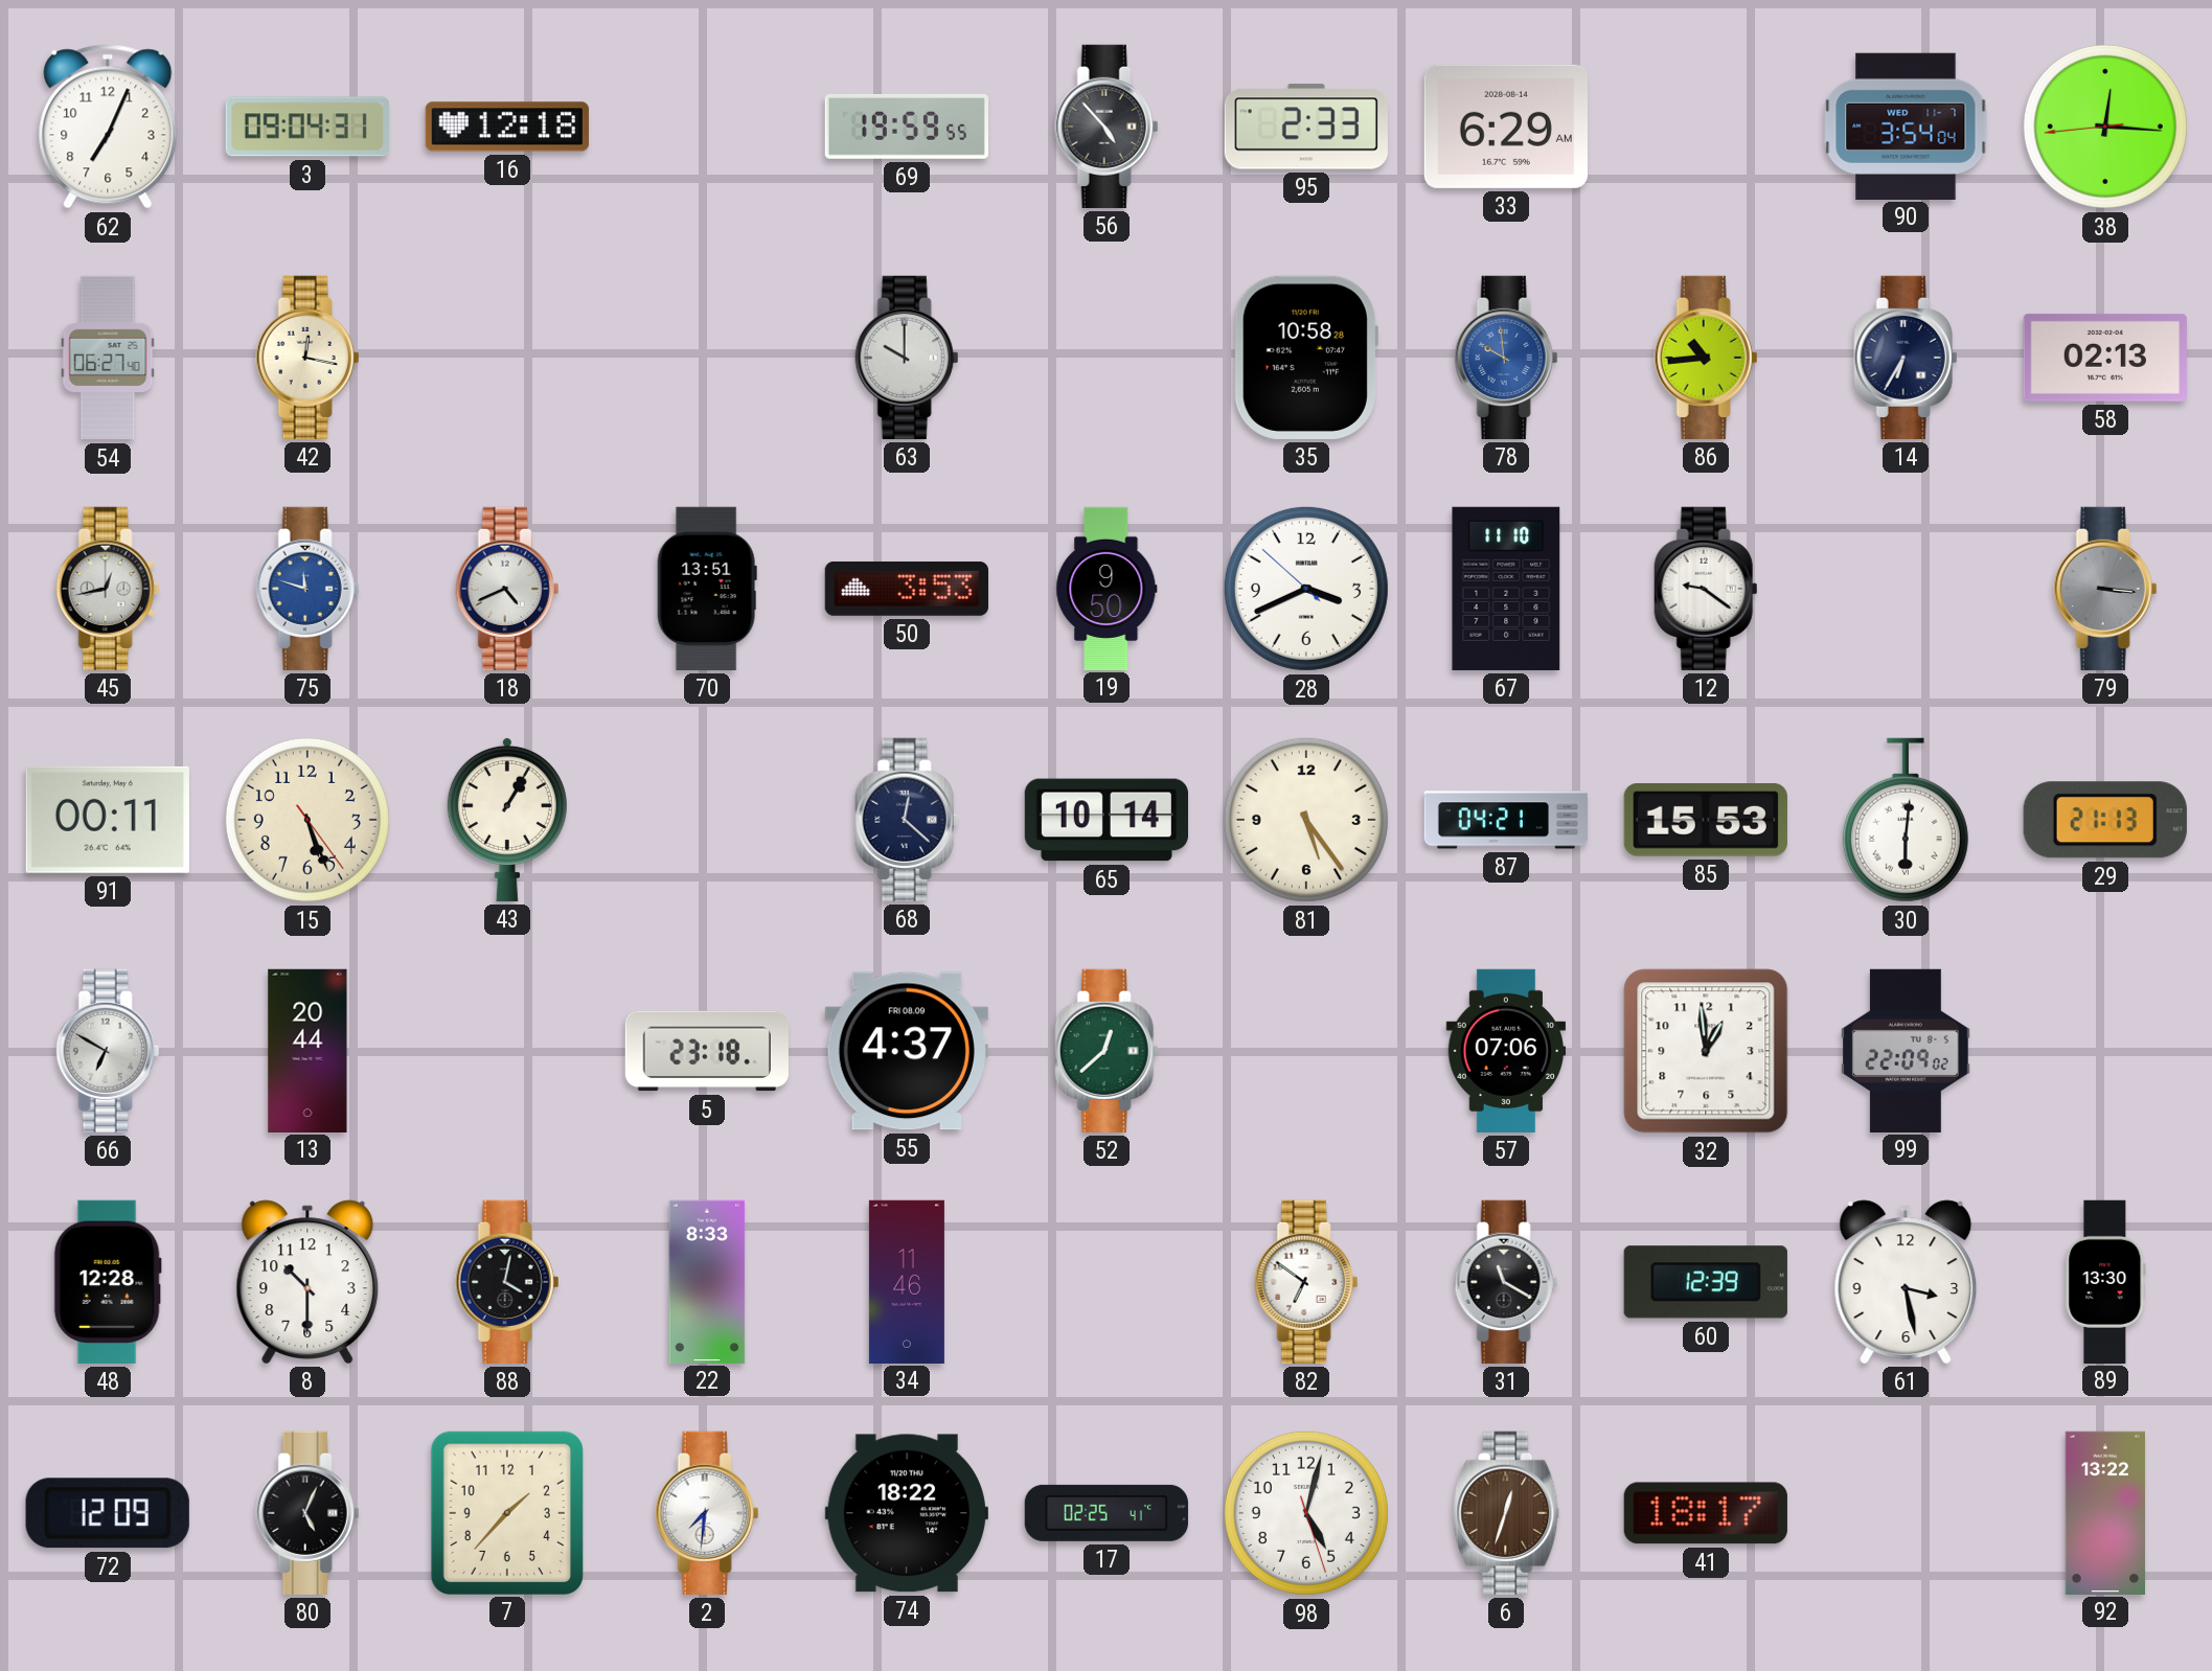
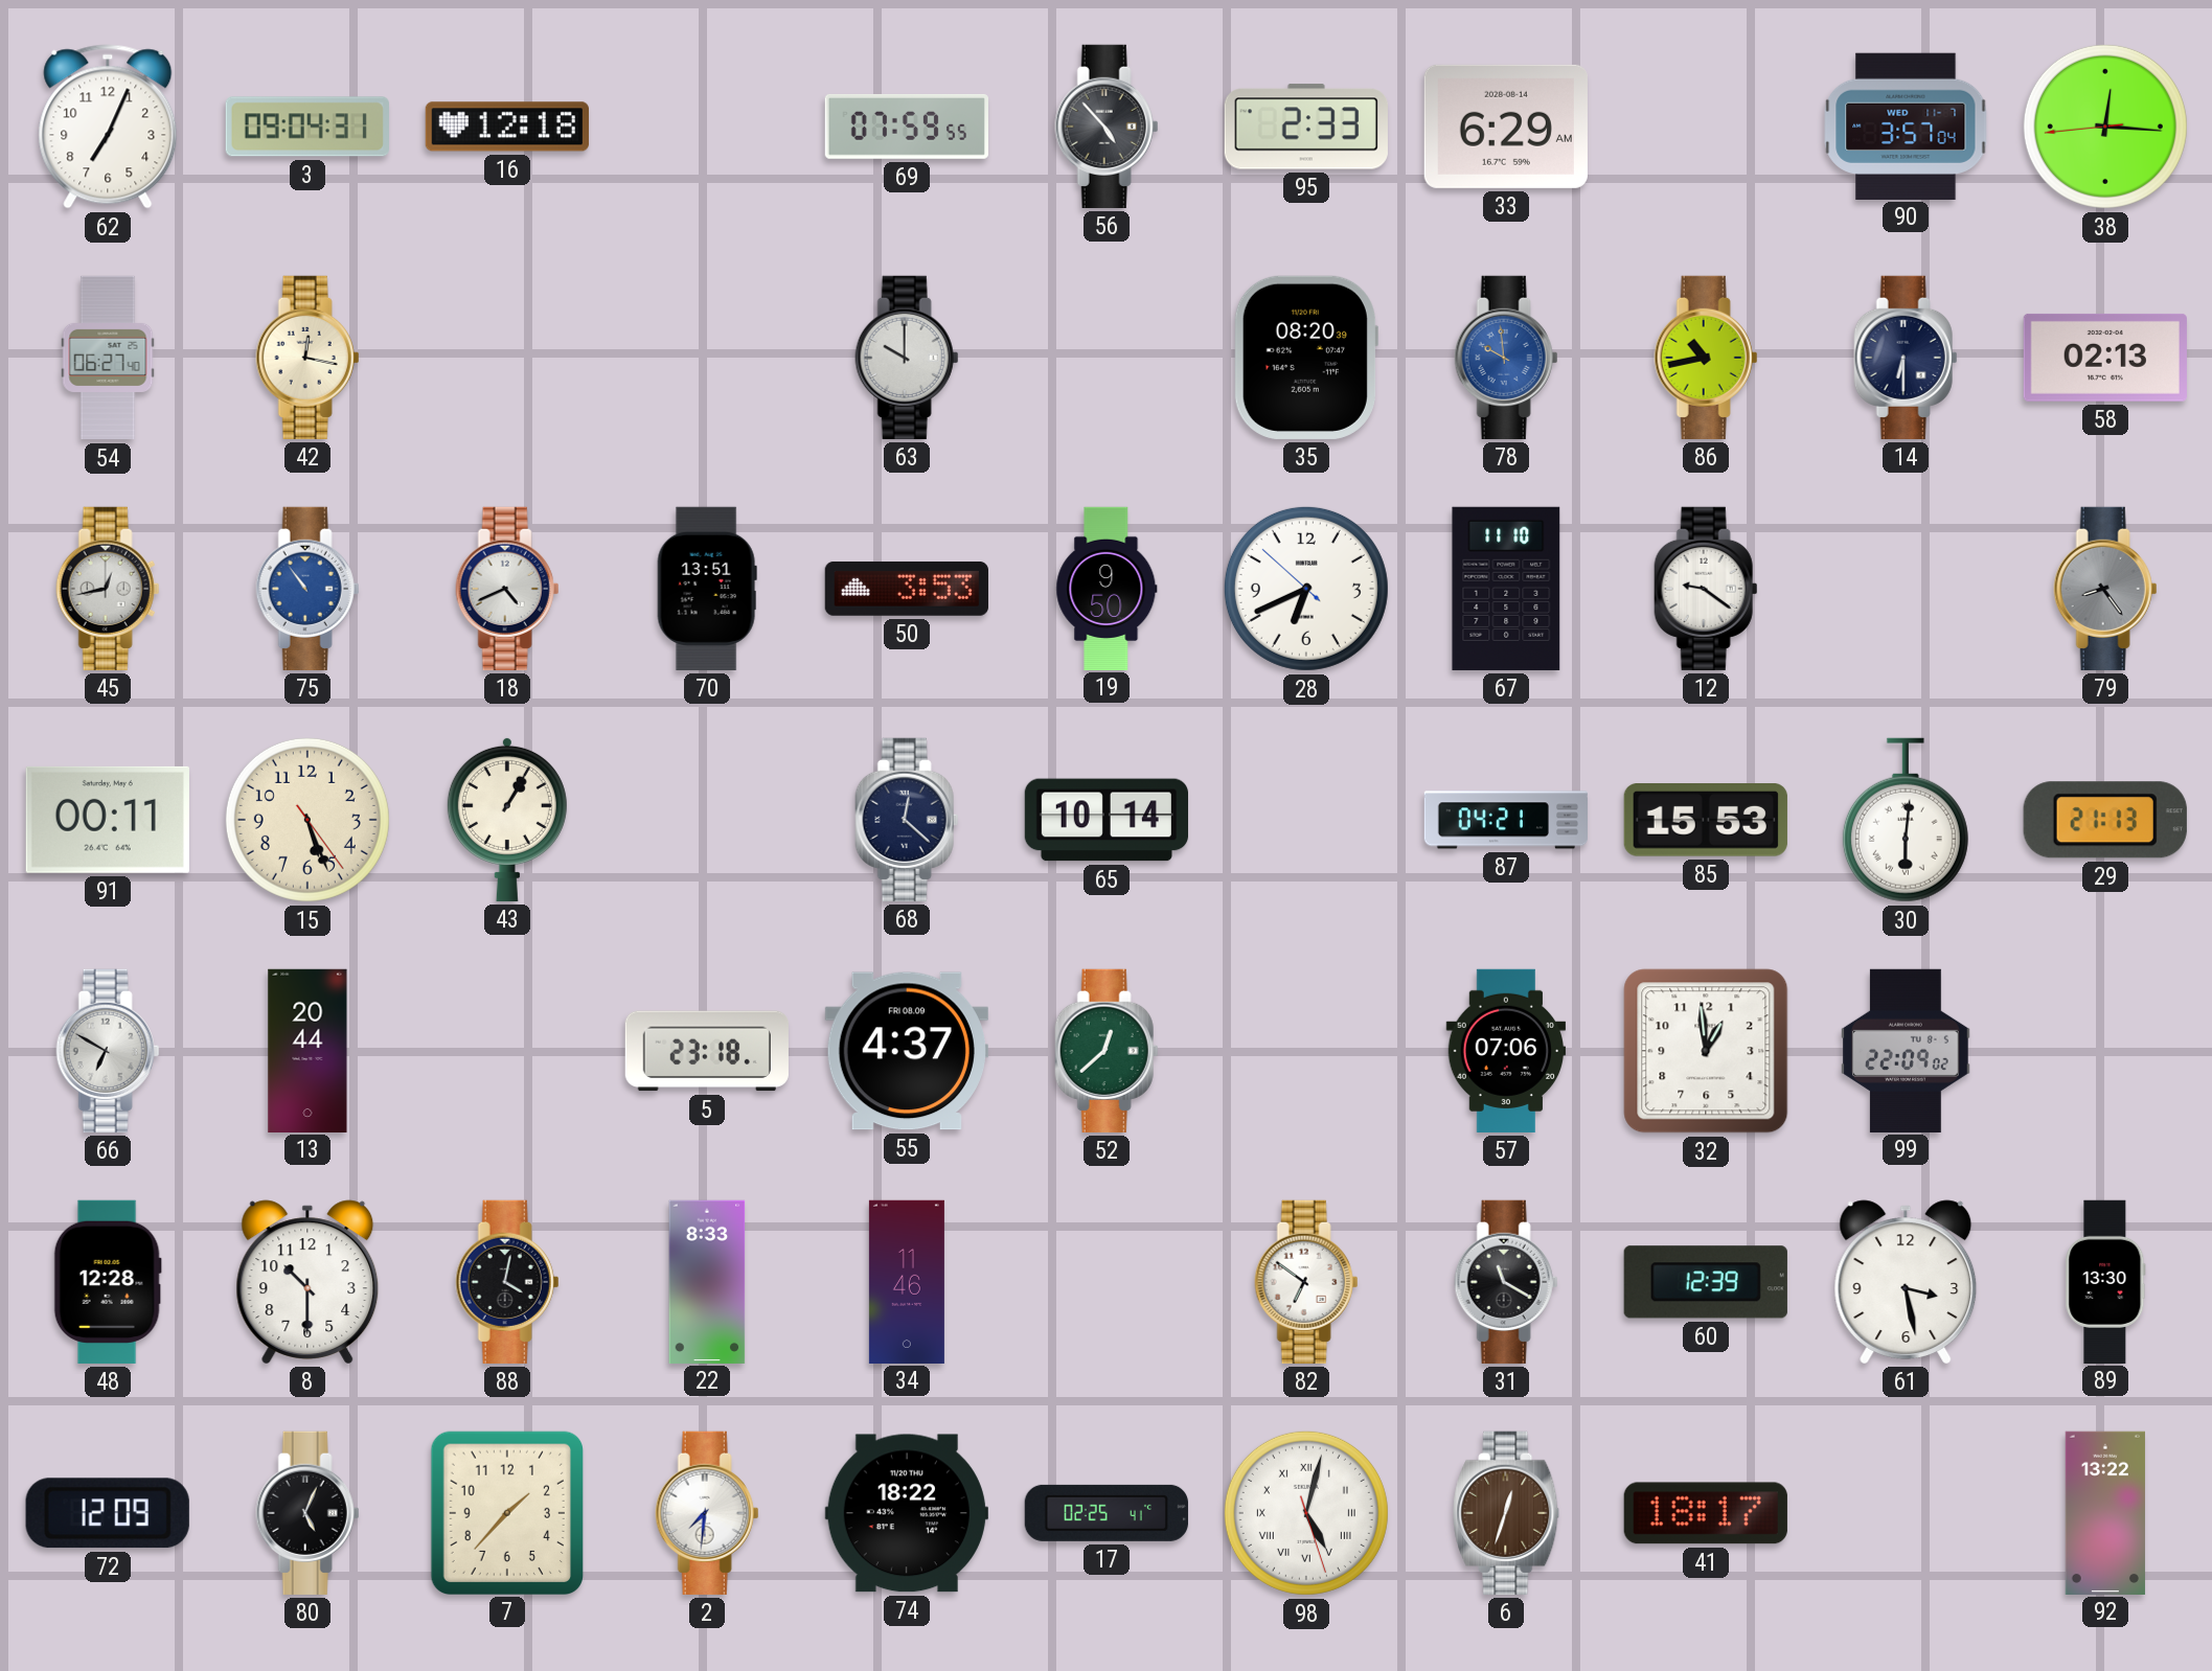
69: 19:59 -> 07:59 (906, 127)
90: 3:54 -> 3:57 (1906, 125)
35: 10:58 -> 08:20 (1306, 358)
86: 10:44 -> 10:43 (1706, 358)
14: 6:35 -> 6:30 (1906, 358)
75: 11:48 -> 10:54 (307, 589)
28: 3:40 -> 6:40 (1306, 589)
79: 3:16 -> 8:24 (2105, 589)
81: 5:24 -> none (1306, 820)
98 numerals: Arabic -> Roman (1306, 1513)
